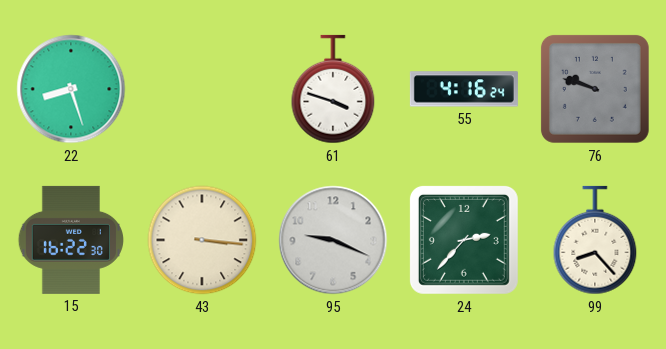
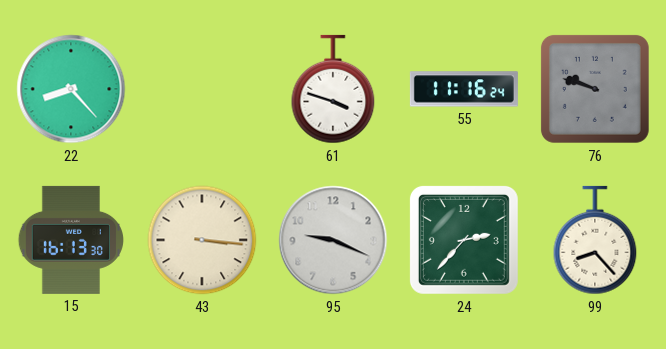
22: 8:27 -> 8:23 (71, 89)
55: 4:16 -> 11:16 (464, 89)
15: 16:22 -> 16:13 (70, 240)
